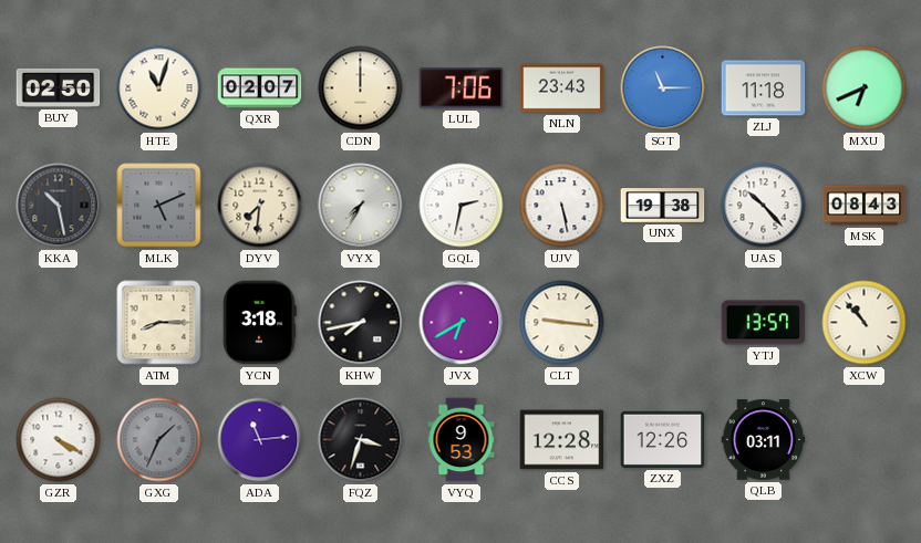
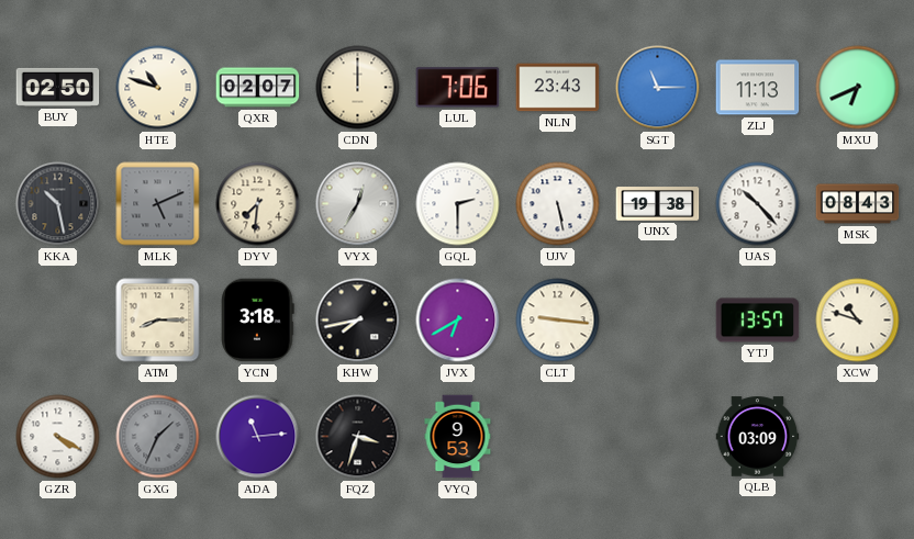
HTE: 11:03 -> 10:48 (158, 88)
ZLJ: 11:18 -> 11:13 (758, 88)
VYX: 7:35 -> 12:35 (358, 204)
GQL: 2:32 -> 2:30 (458, 204)
XCW: 10:53 -> 10:48 (858, 321)
CCS: 12:28 -> none (562, 440)
ZXZ: 12:26 -> none (663, 439)
QLB: 03:11 -> 03:09 (758, 437)
